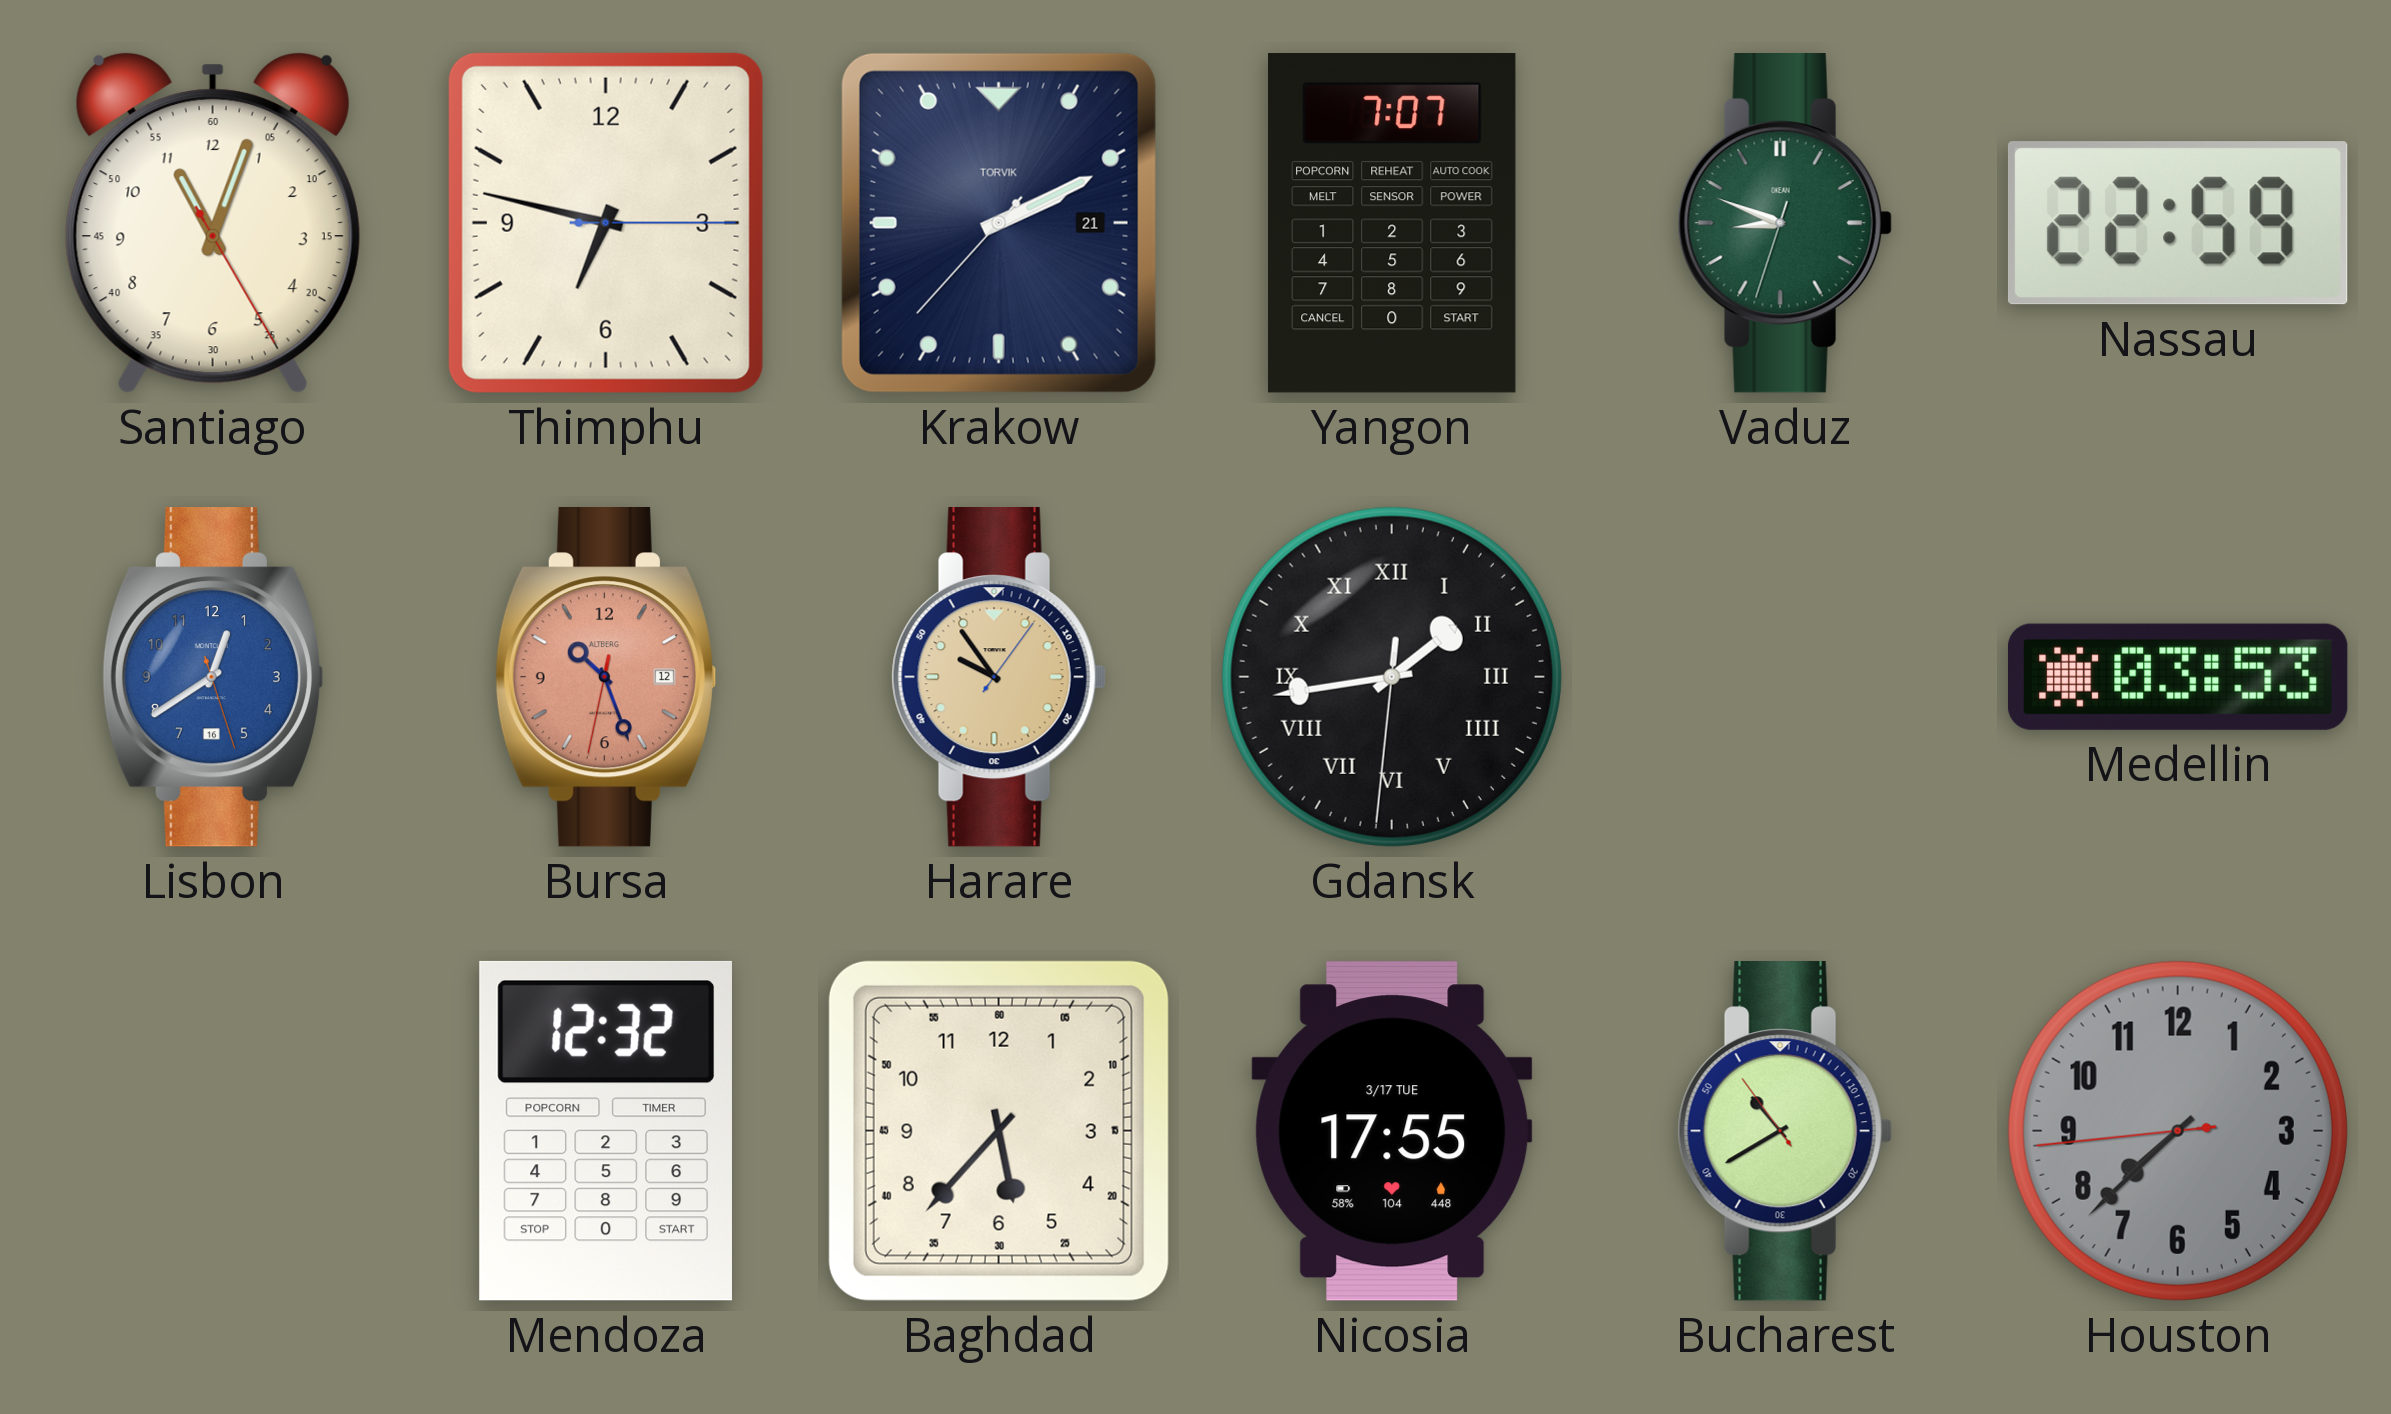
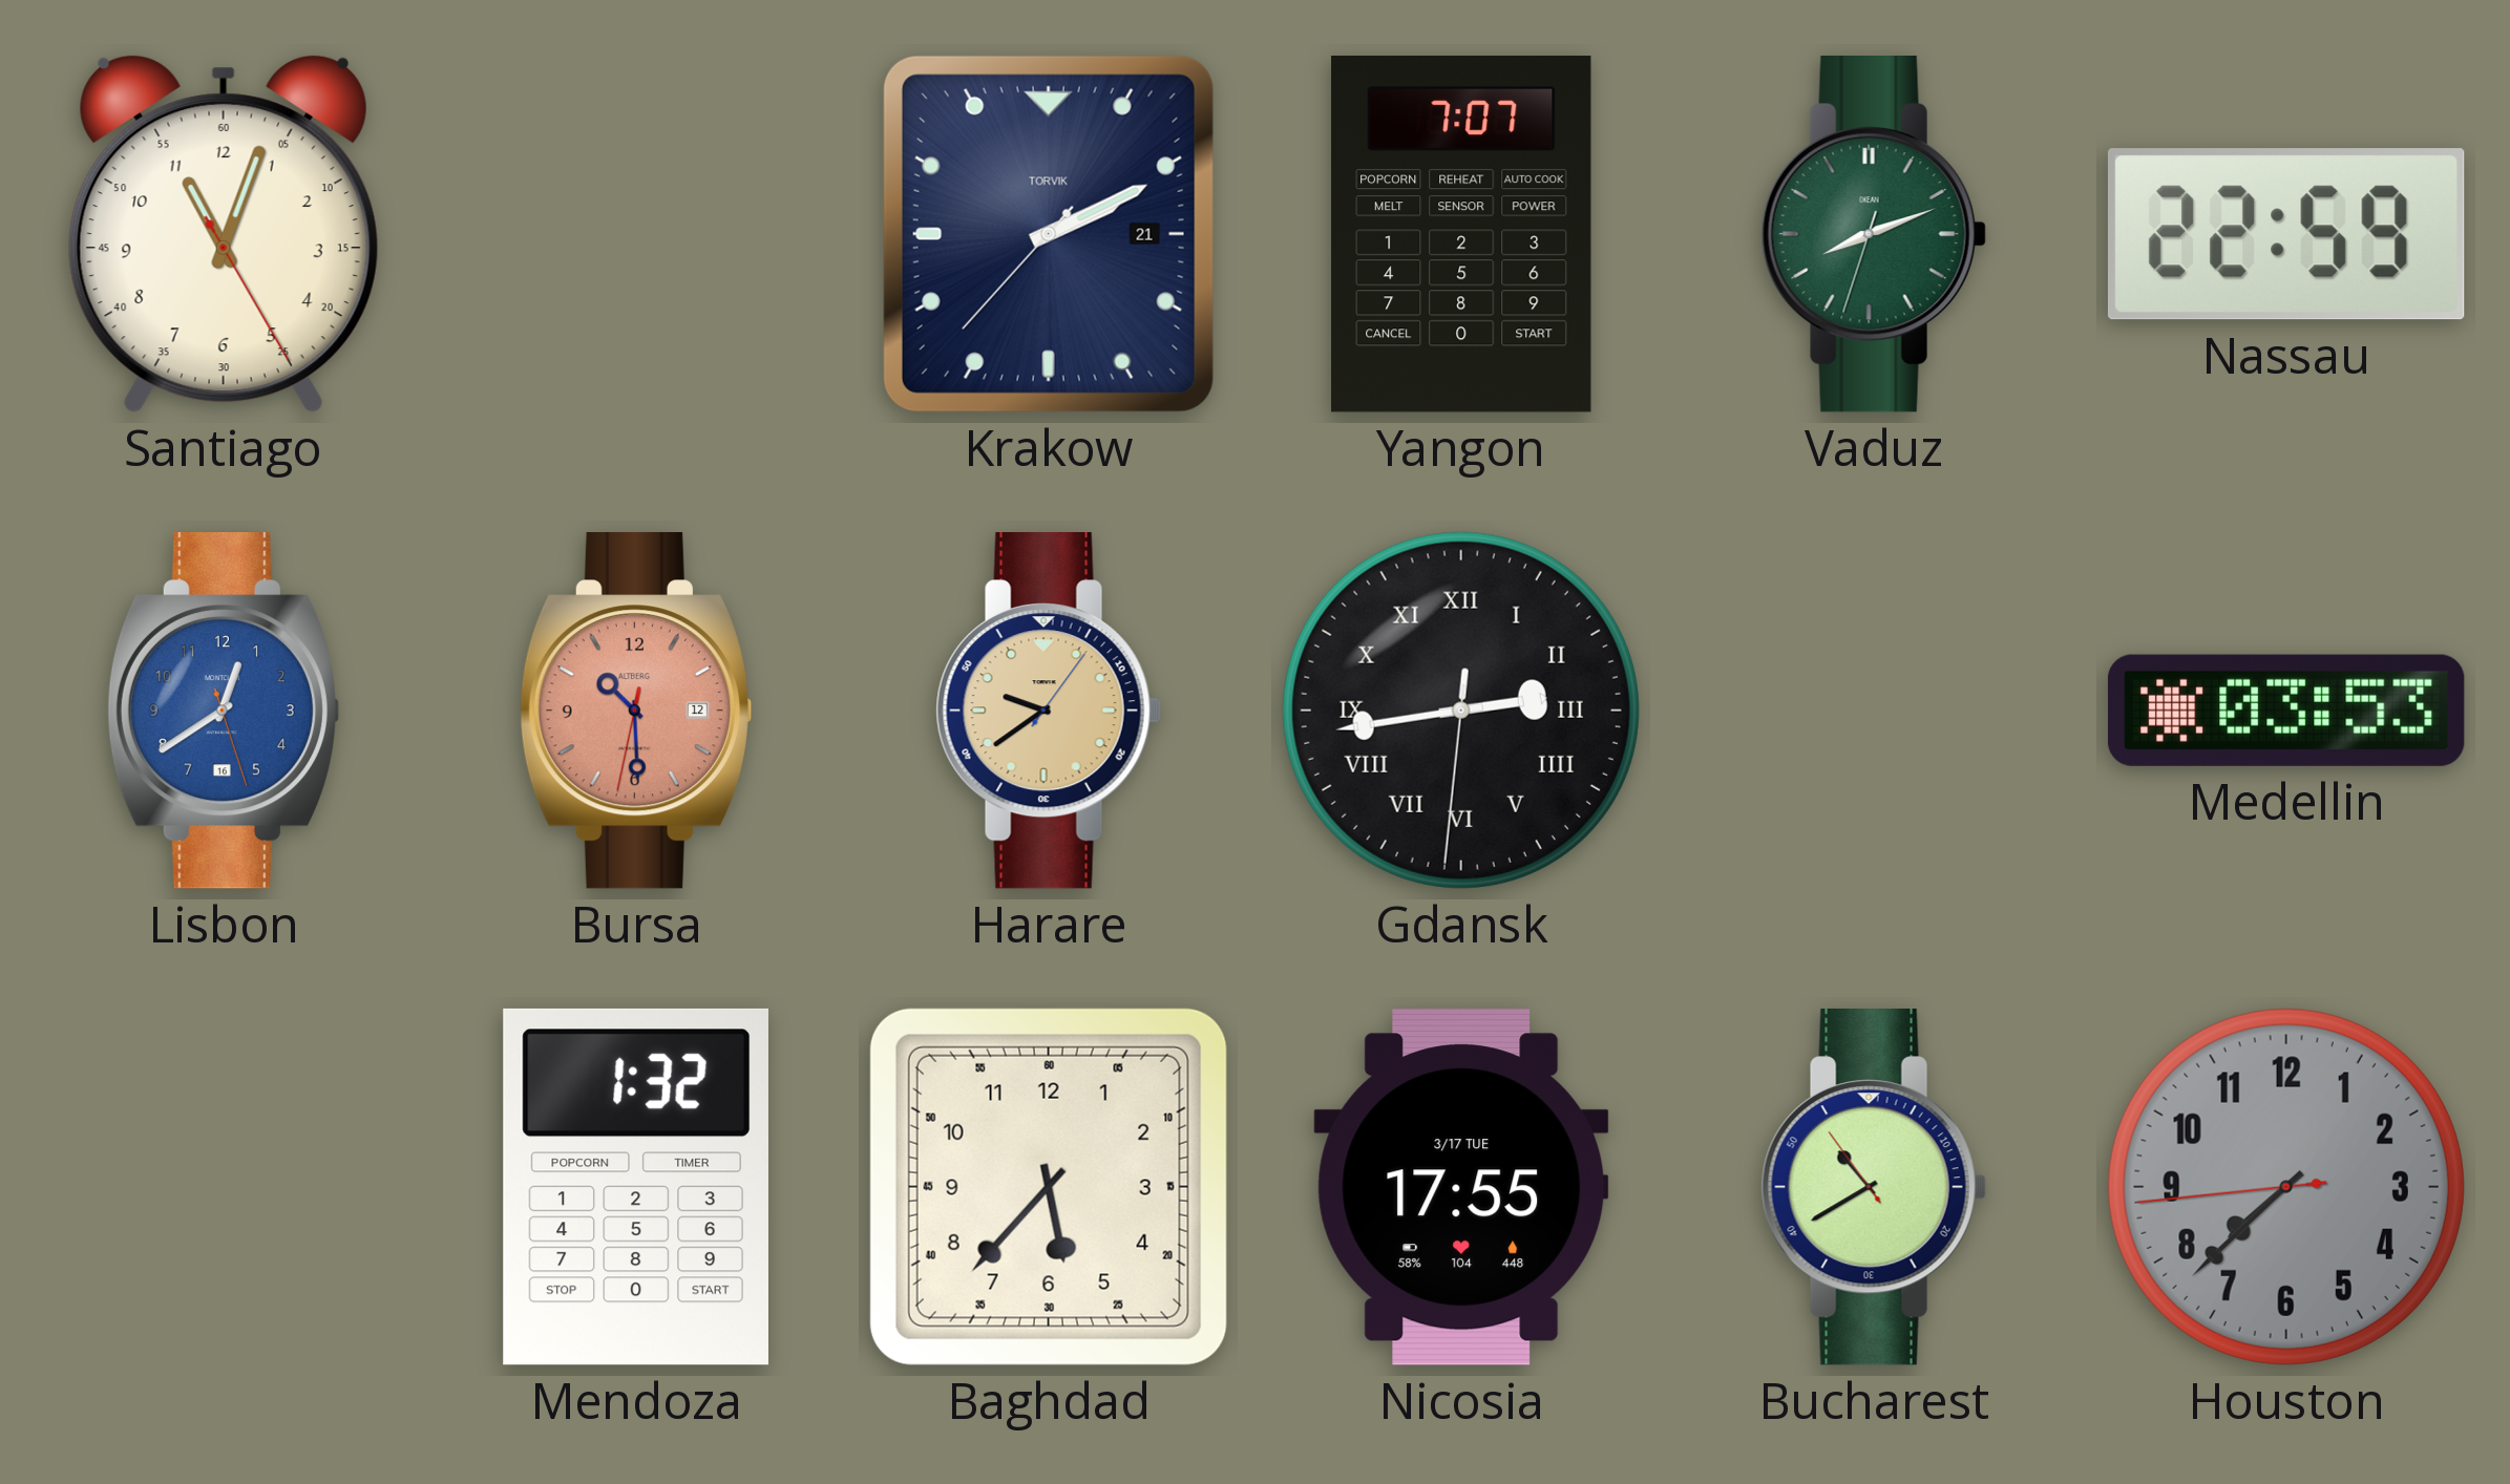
Thimphu: 6:47 -> none (606, 223)
Vaduz: 8:48 -> 8:11 (1874, 235)
Bursa: 10:26 -> 10:29 (635, 712)
Harare: 9:54 -> 9:39 (1049, 712)
Gdansk: 1:43 -> 2:43 (1461, 711)
Mendoza: 12:32 -> 1:32 (636, 1187)
